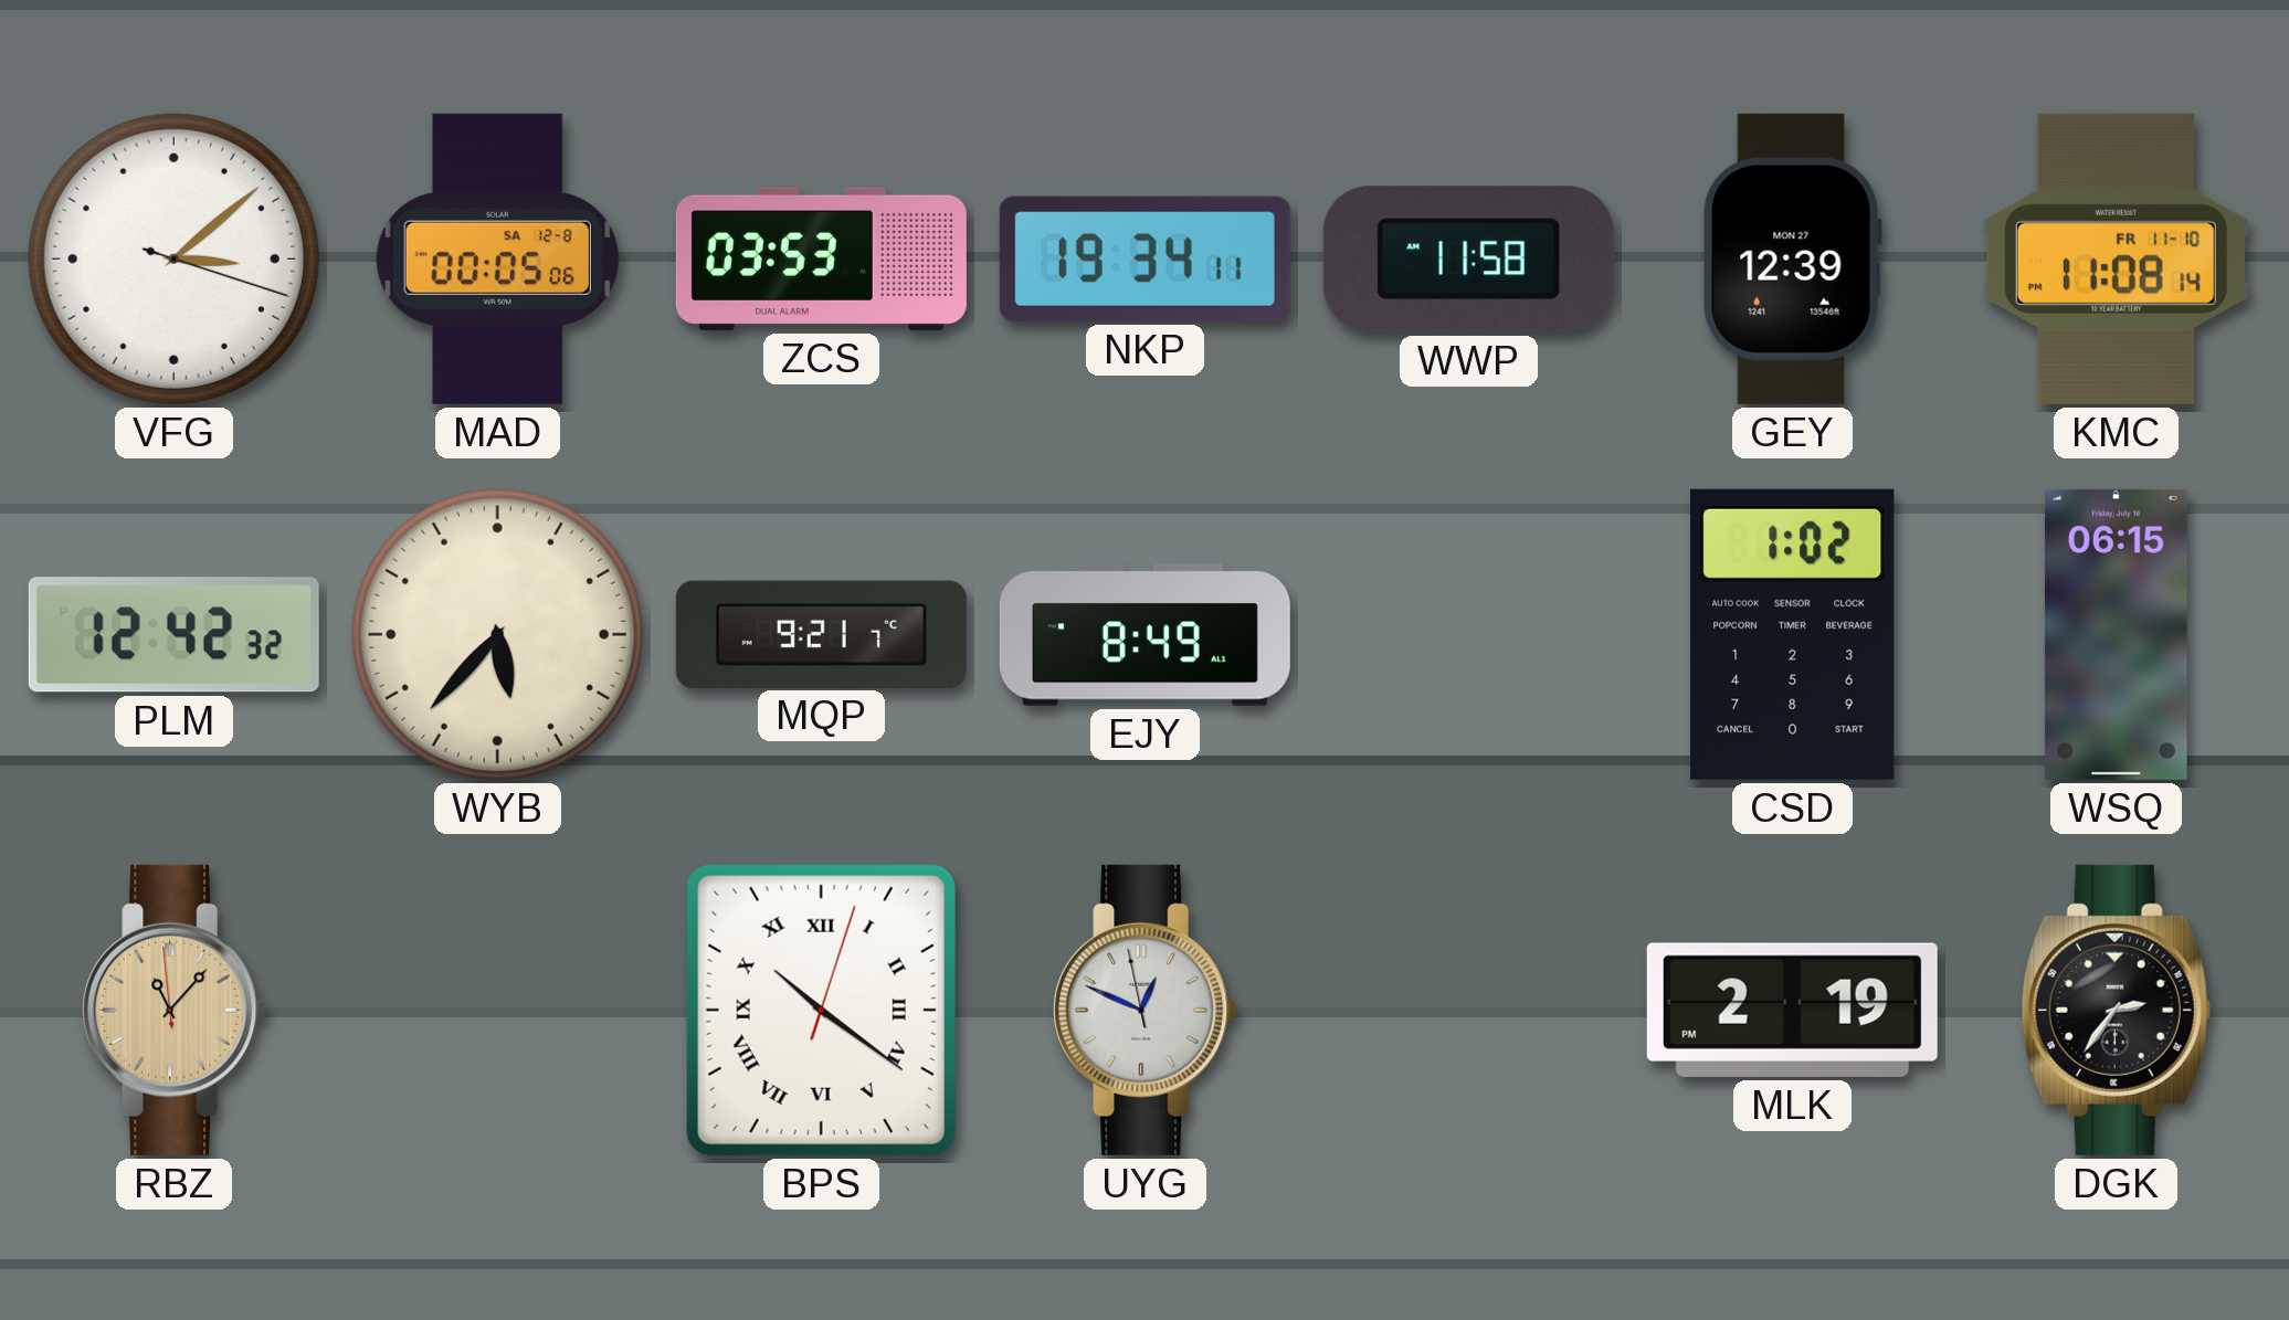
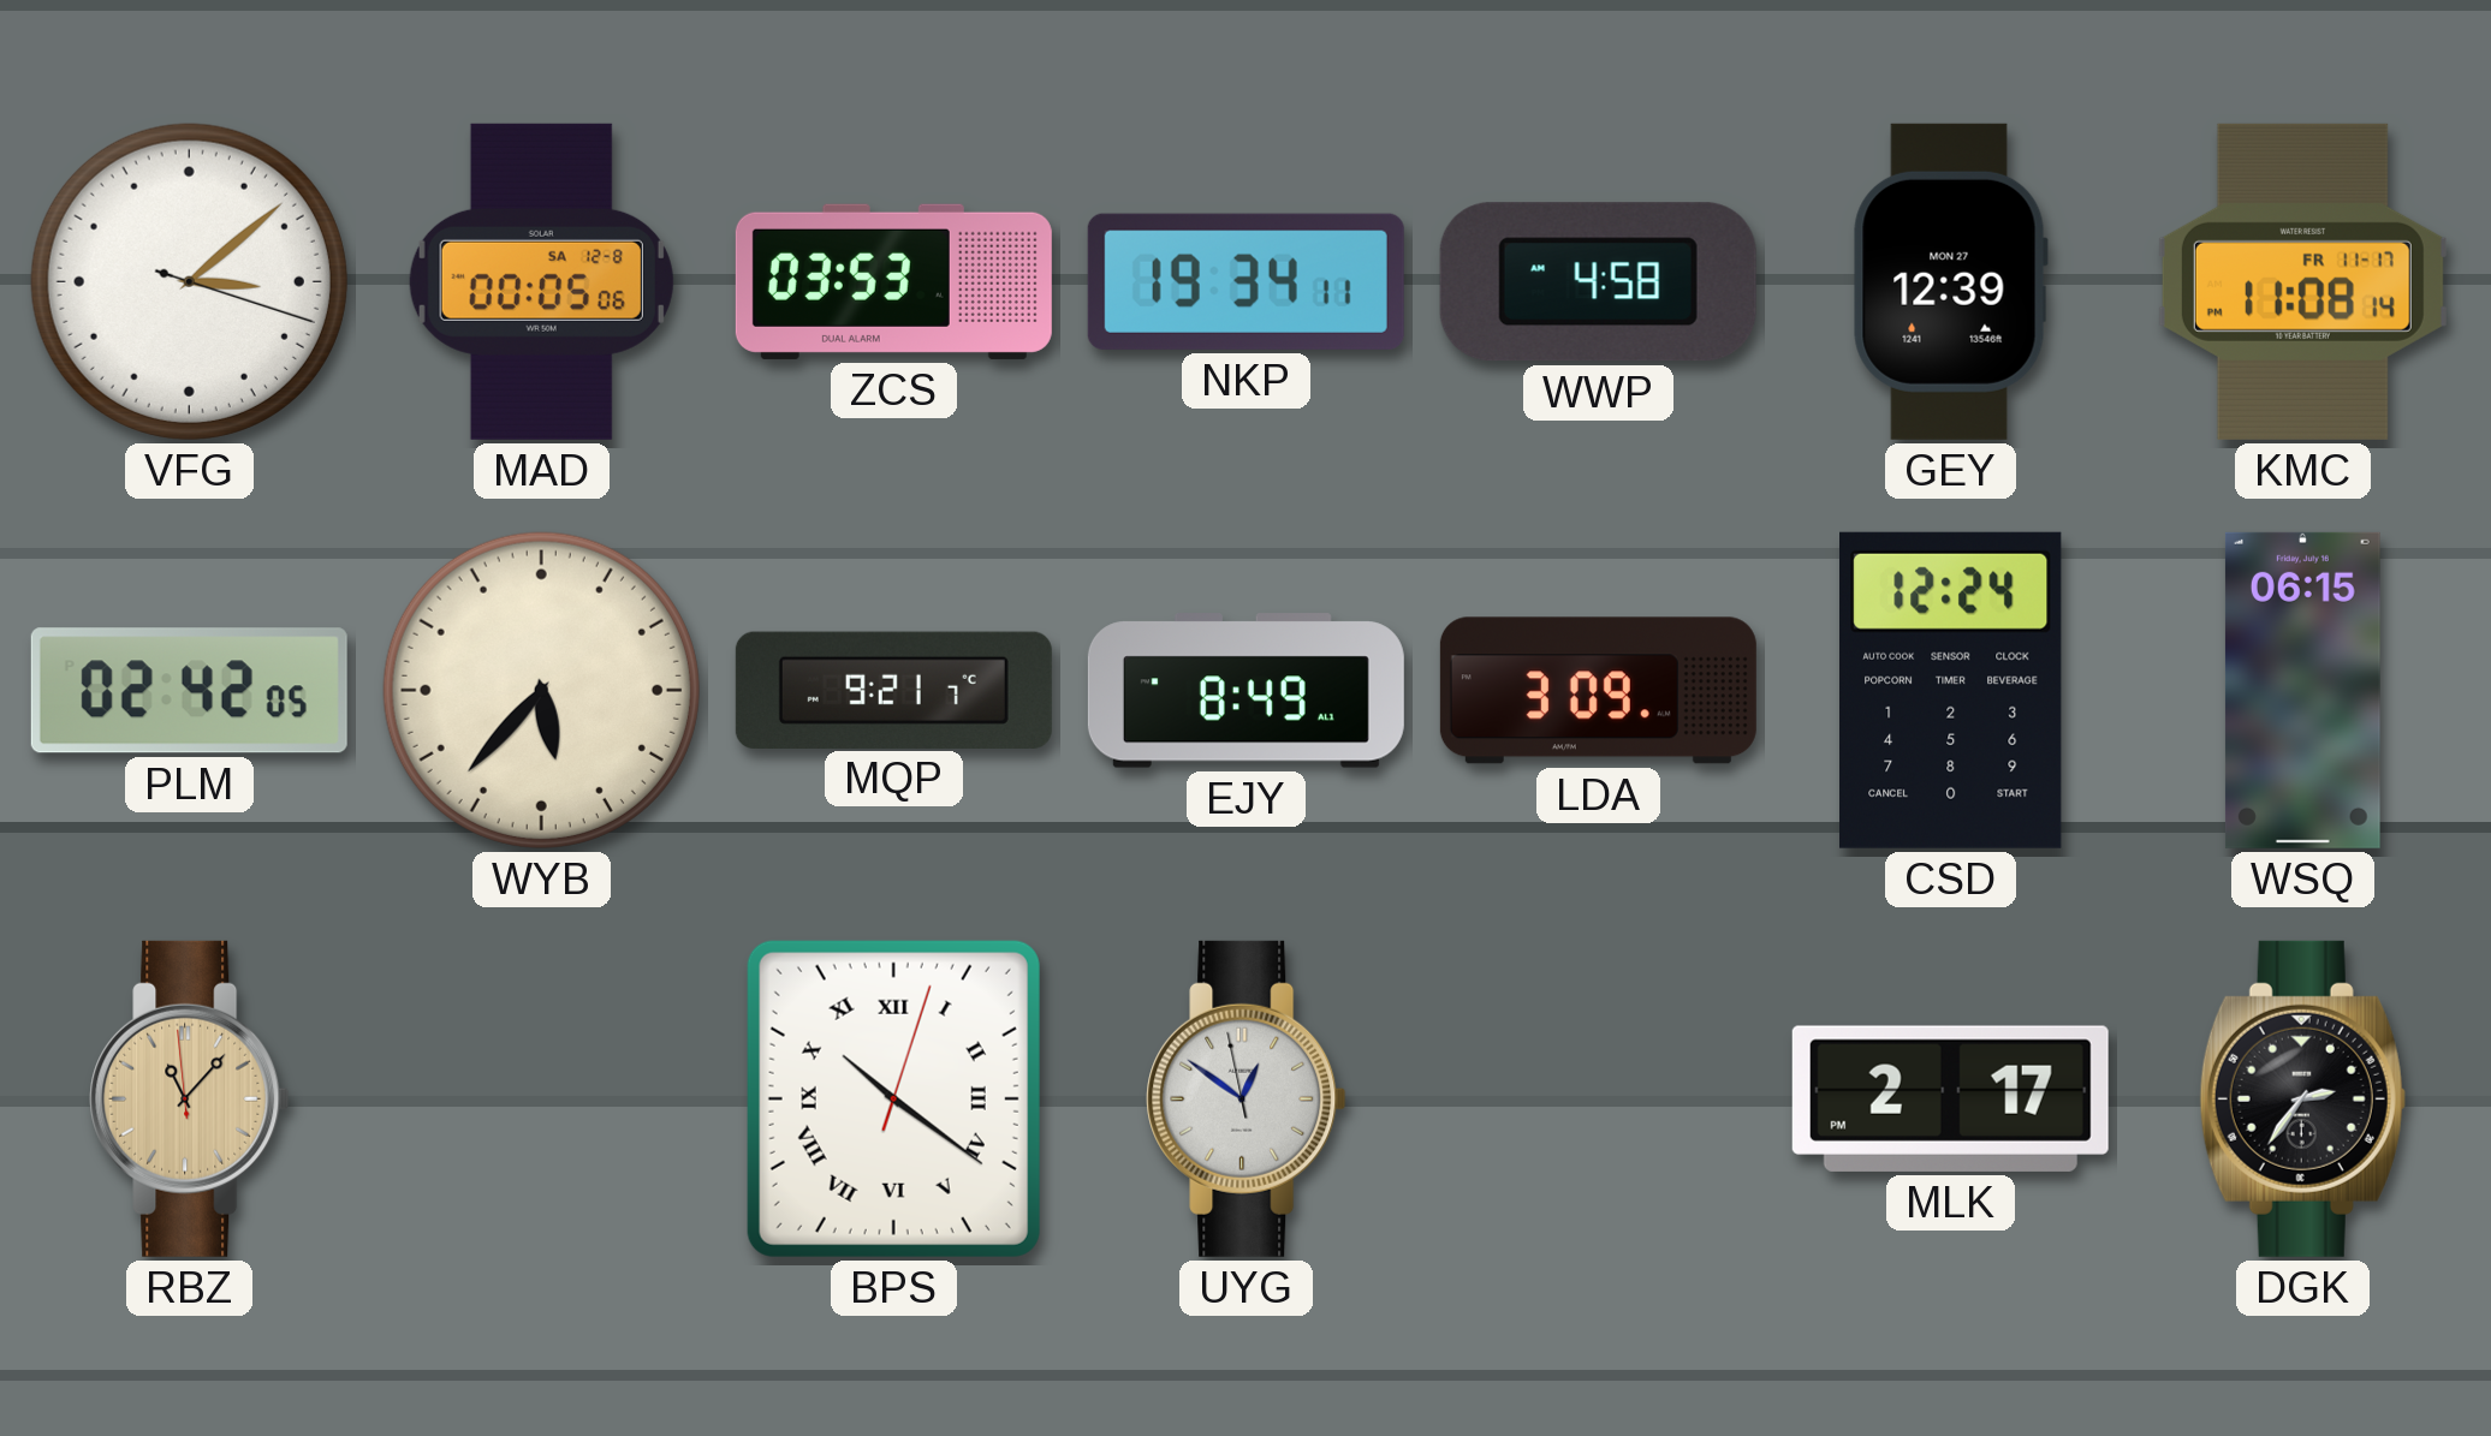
WWP: 11:58 -> 4:58 (1598, 282)
KMC date: FR 11-10 -> FR 11-17 (2302, 281)
PLM: 12:42 -> 02:42 (189, 691)
LDA: none -> 3:09 (1598, 691)
CSD: 1:02 -> 12:24 (1951, 690)
UYG: 12:48 -> 12:50 (1247, 1098)
MLK: 2:19 -> 2:17 (1950, 1098)
